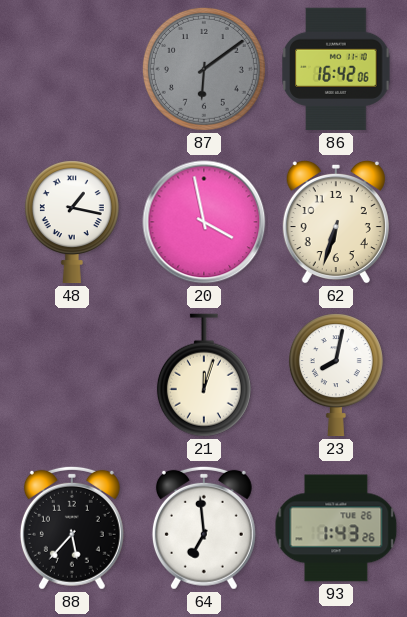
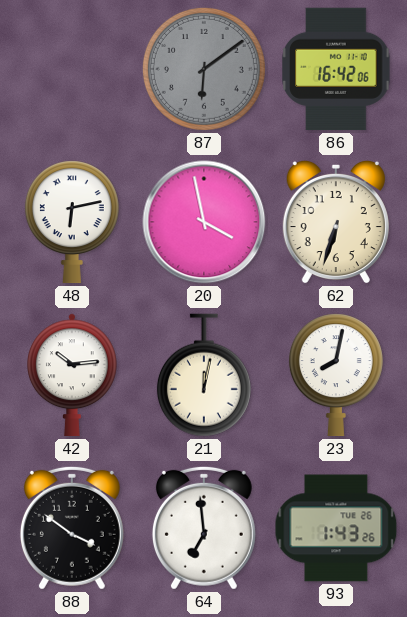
48: 1:17 -> 6:13 (72, 222)
42: none -> 10:14 (72, 375)
21: 12:03 -> 12:02 (204, 375)
88: 5:37 -> 3:51 (72, 528)
